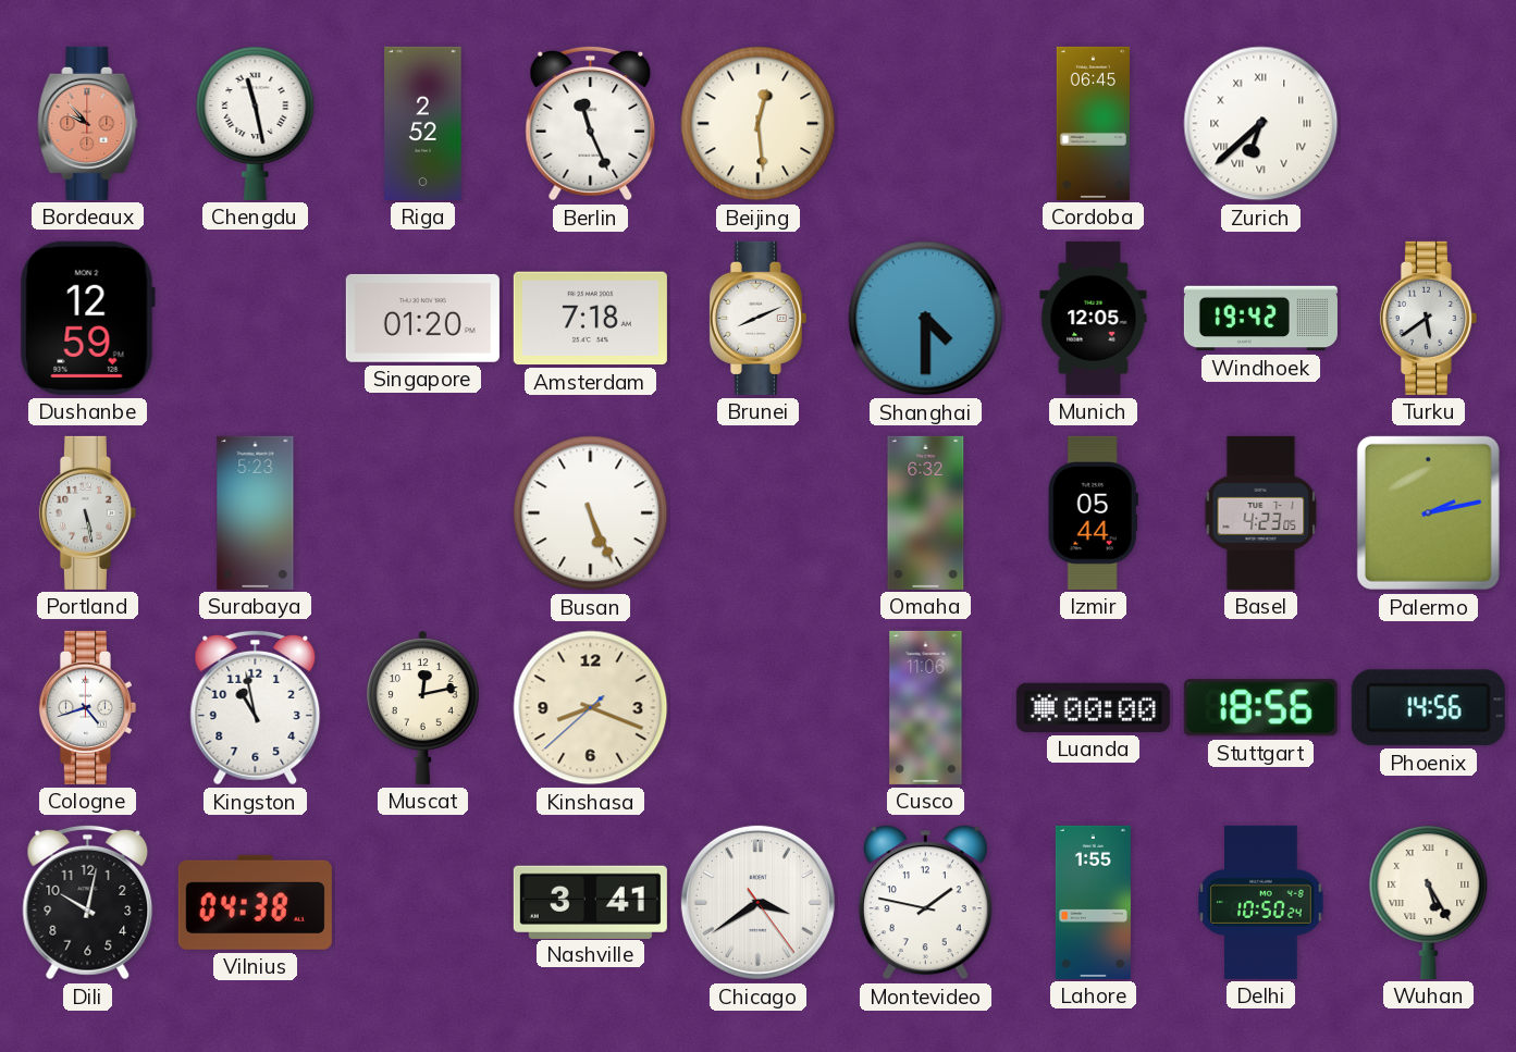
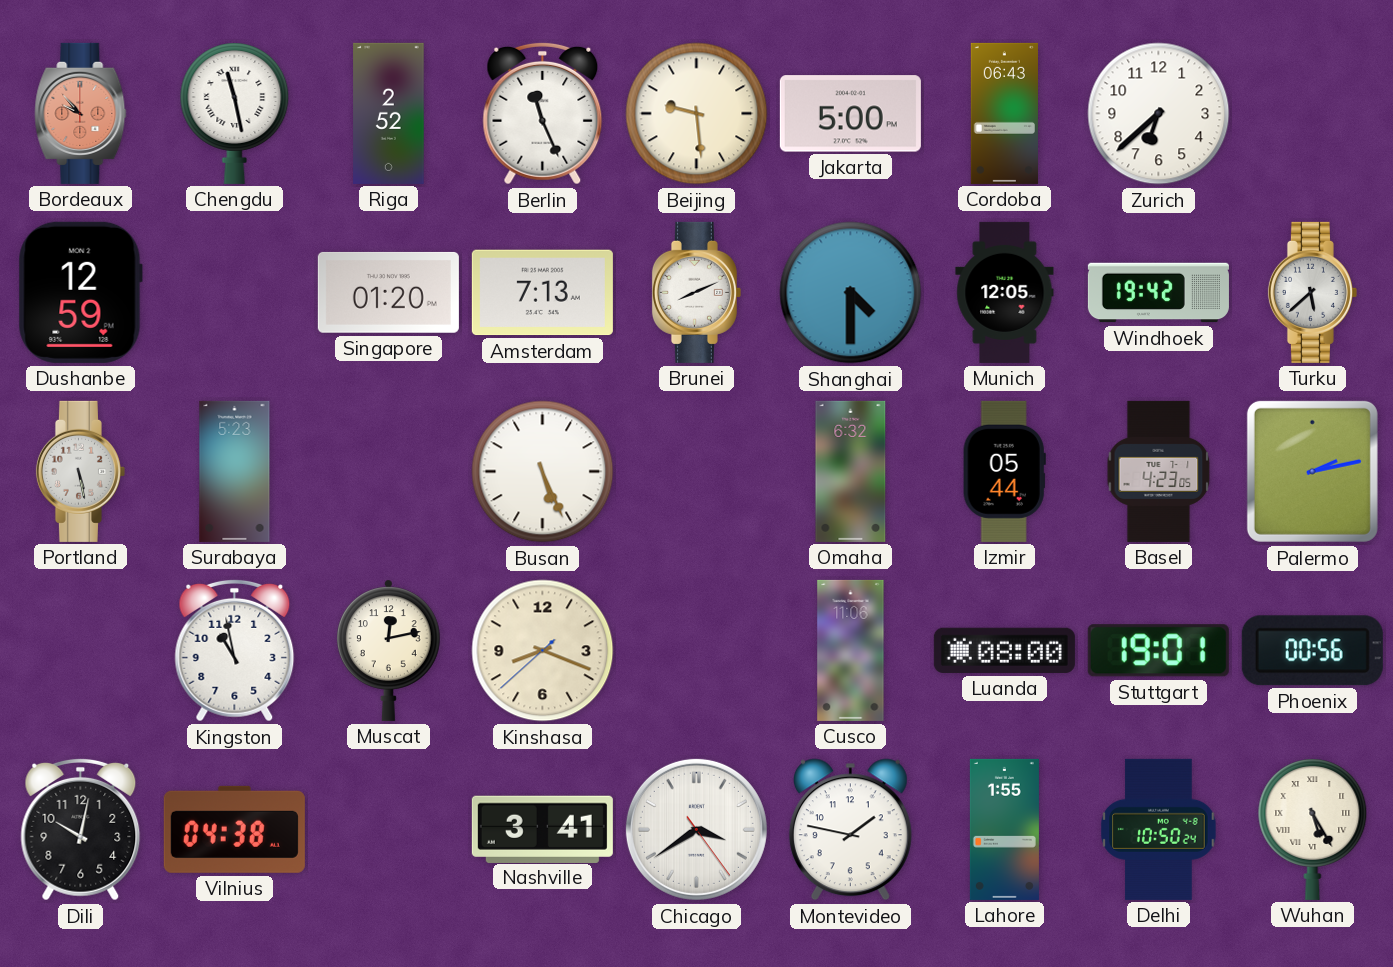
Beijing: 12:29 -> 9:29 (697, 114)
Jakarta: none -> 5:00 (850, 114)
Cordoba: 06:45 -> 06:43 (1004, 113)
Zurich numerals: Roman -> Arabic (1159, 114)
Amsterdam: 7:18 -> 7:13 (542, 293)
Turku: 5:39 -> 5:38 (1312, 292)
Cologne: 4:42 -> none (87, 707)
Luanda: 00:00 -> 08:00 (1004, 650)
Stuttgart: 18:56 -> 19:01 (1158, 651)
Phoenix: 14:56 -> 00:56 (1312, 651)
